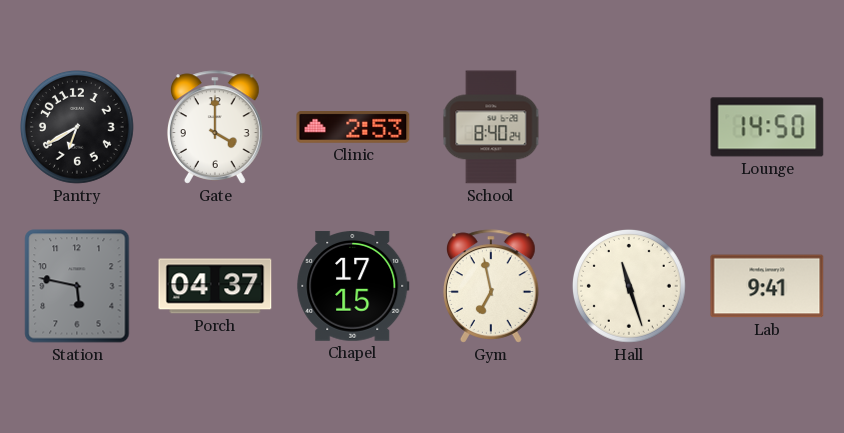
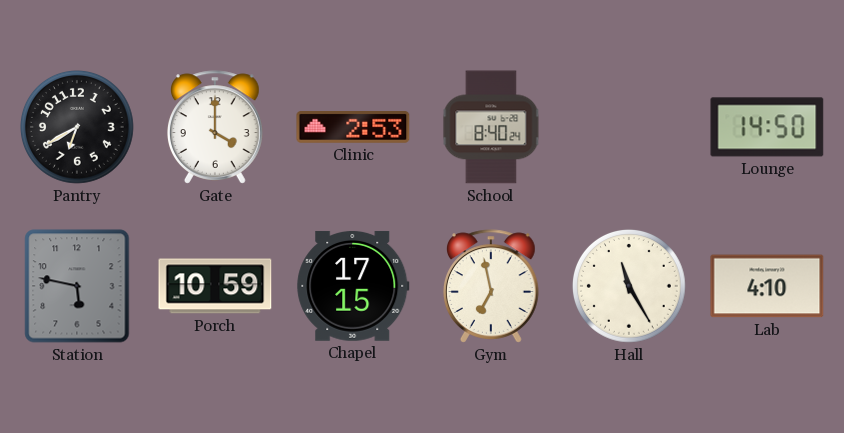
Porch: 04:37 -> 10:59 (215, 286)
Hall: 11:27 -> 11:25 (629, 286)
Lab: 9:41 -> 4:10 (767, 286)
